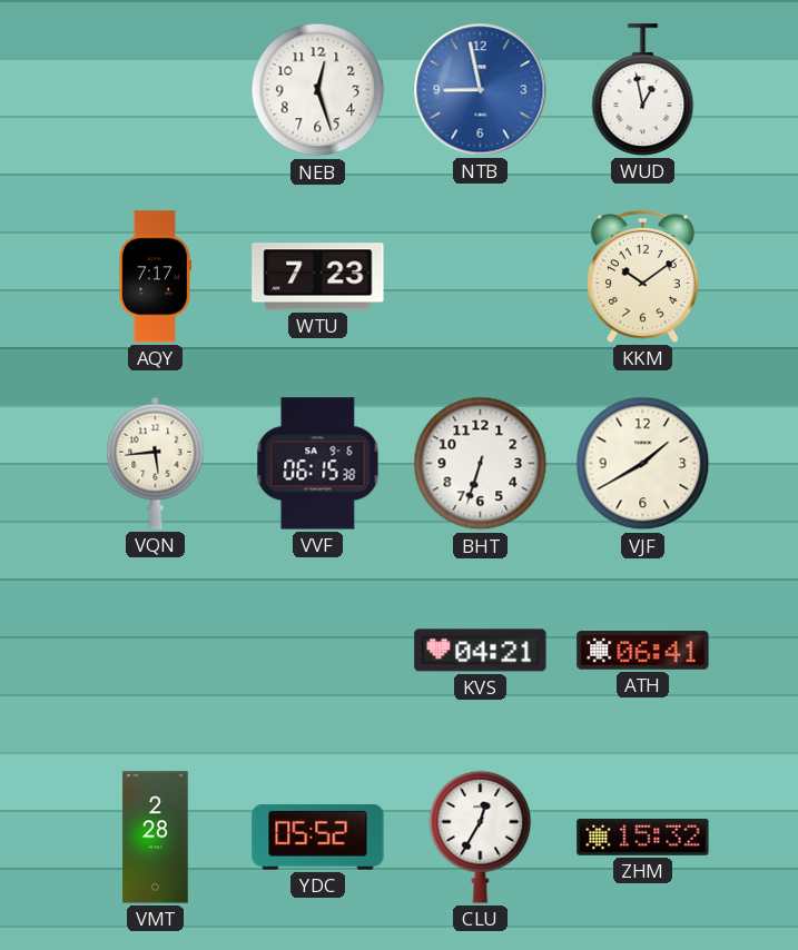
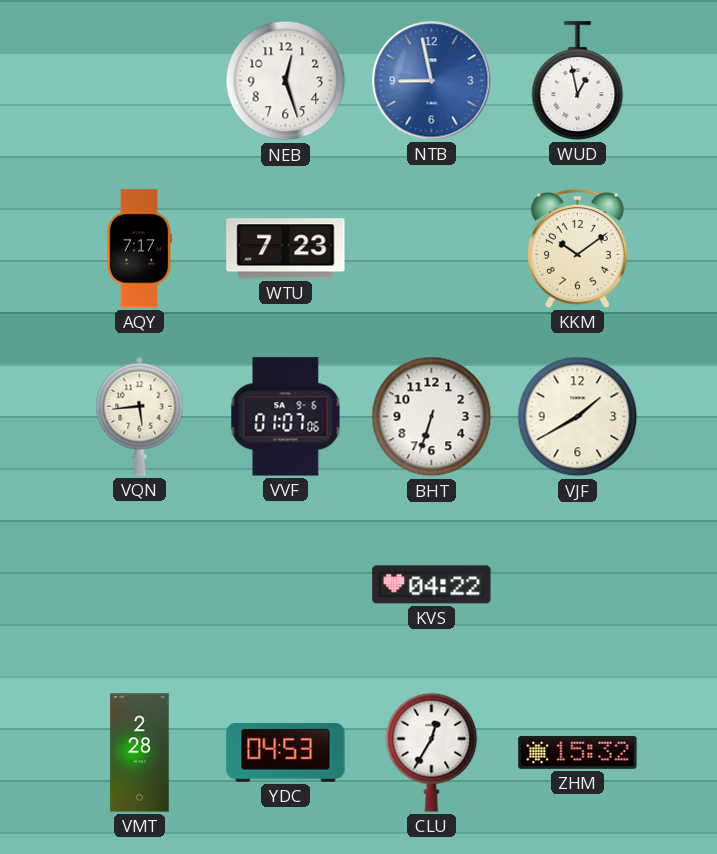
VVF: 06:15 -> 01:07 (286, 417)
KVS: 04:21 -> 04:22 (432, 585)
ATH: 06:41 -> none (643, 651)
YDC: 05:52 -> 04:53 (286, 753)
